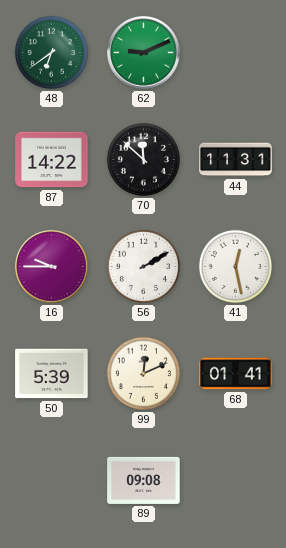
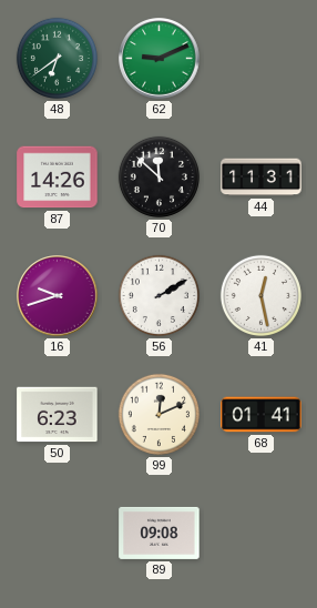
87: 14:22 -> 14:26 (58, 178)
16: 9:45 -> 9:42 (58, 296)
50: 5:39 -> 6:23 (58, 415)
